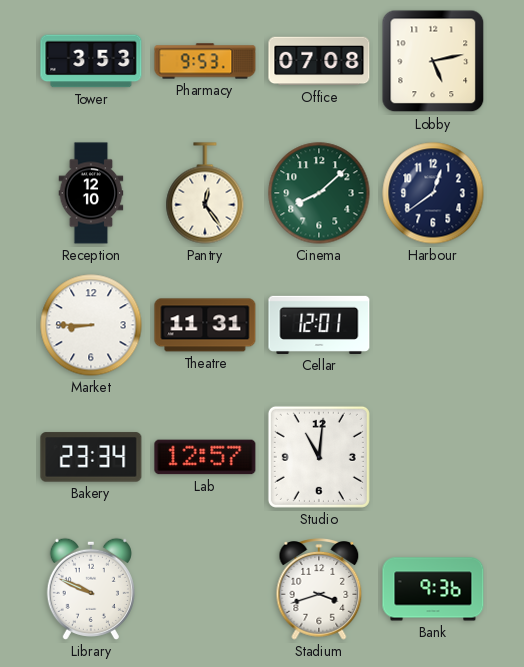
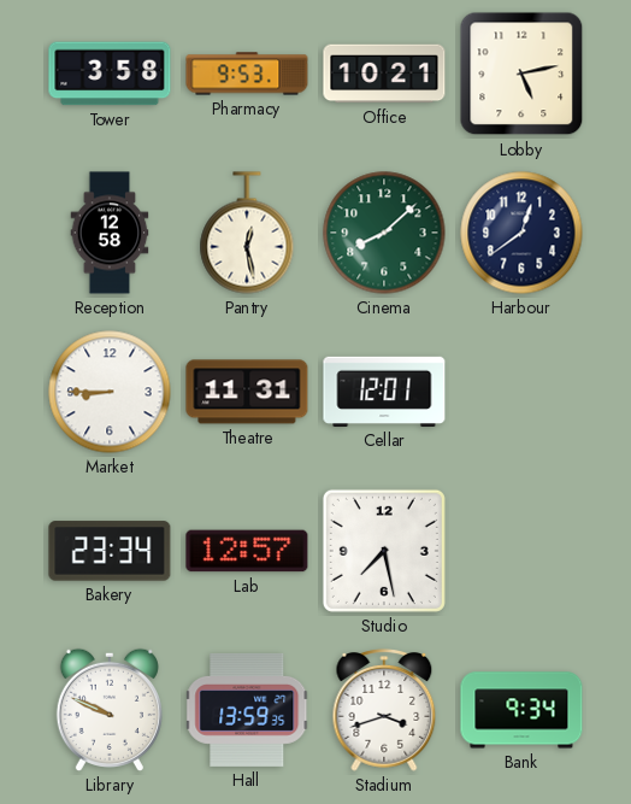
Tower: 3:53 -> 3:58 (110, 74)
Office: 07:08 -> 10:21 (384, 74)
Reception: 12:10 -> 12:58 (110, 233)
Pantry: 12:24 -> 12:28 (247, 233)
Studio: 11:01 -> 7:28 (384, 551)
Hall: none -> 13:59 (248, 710)
Bank: 9:36 -> 9:34 (521, 710)
